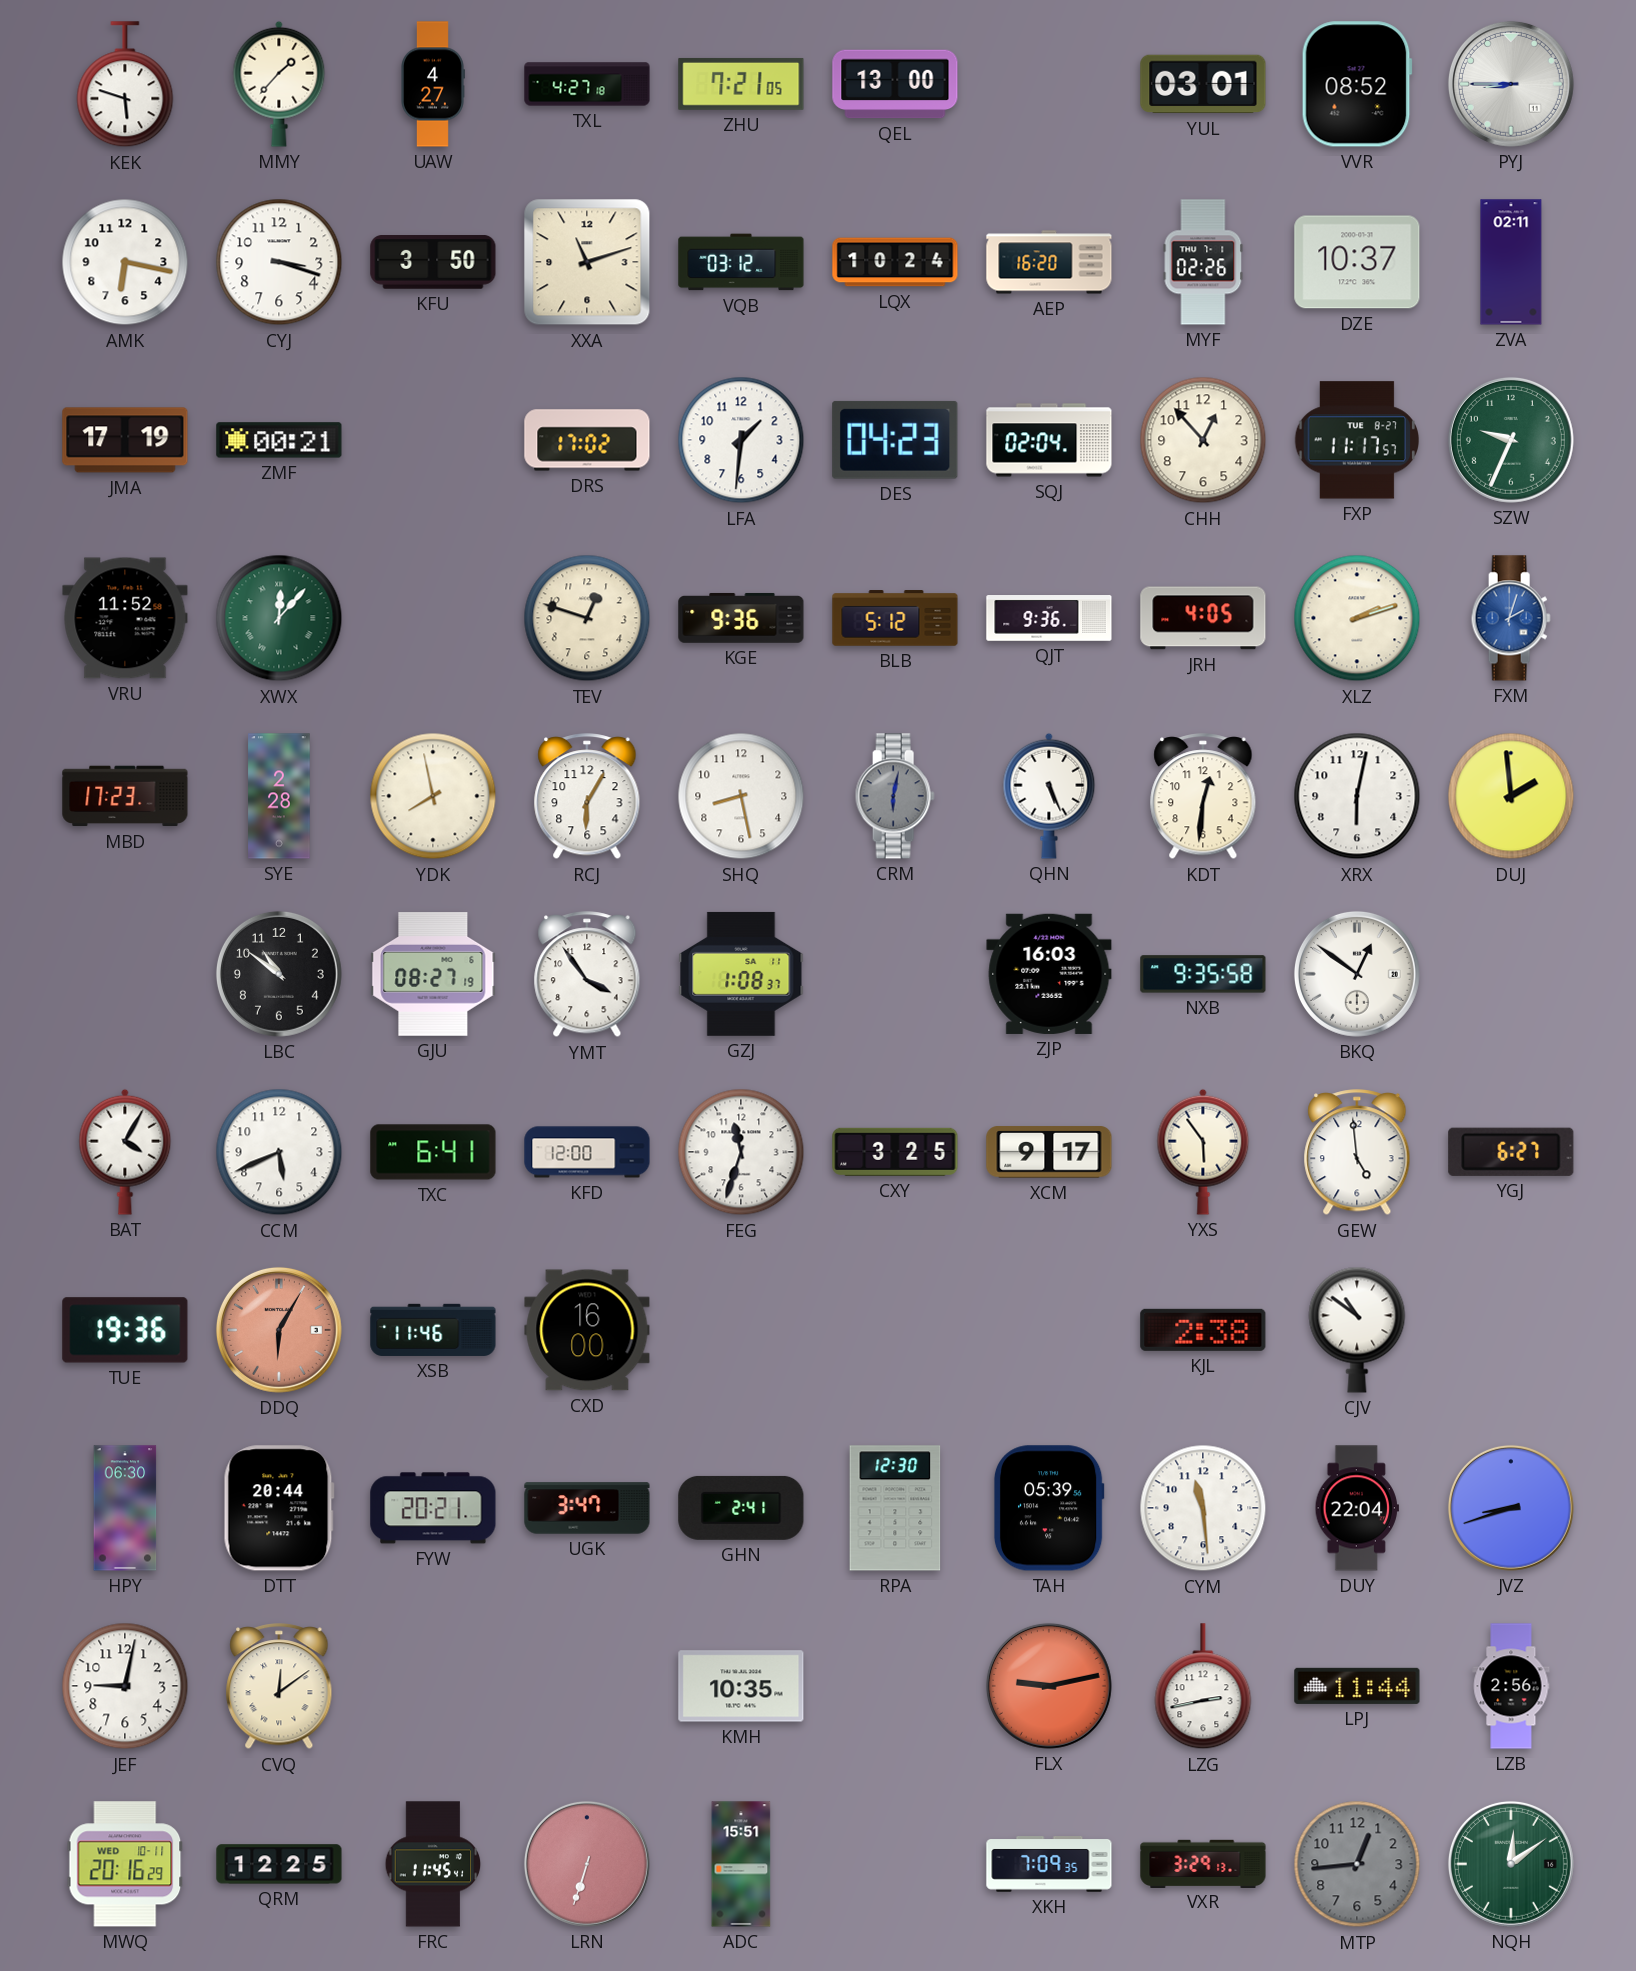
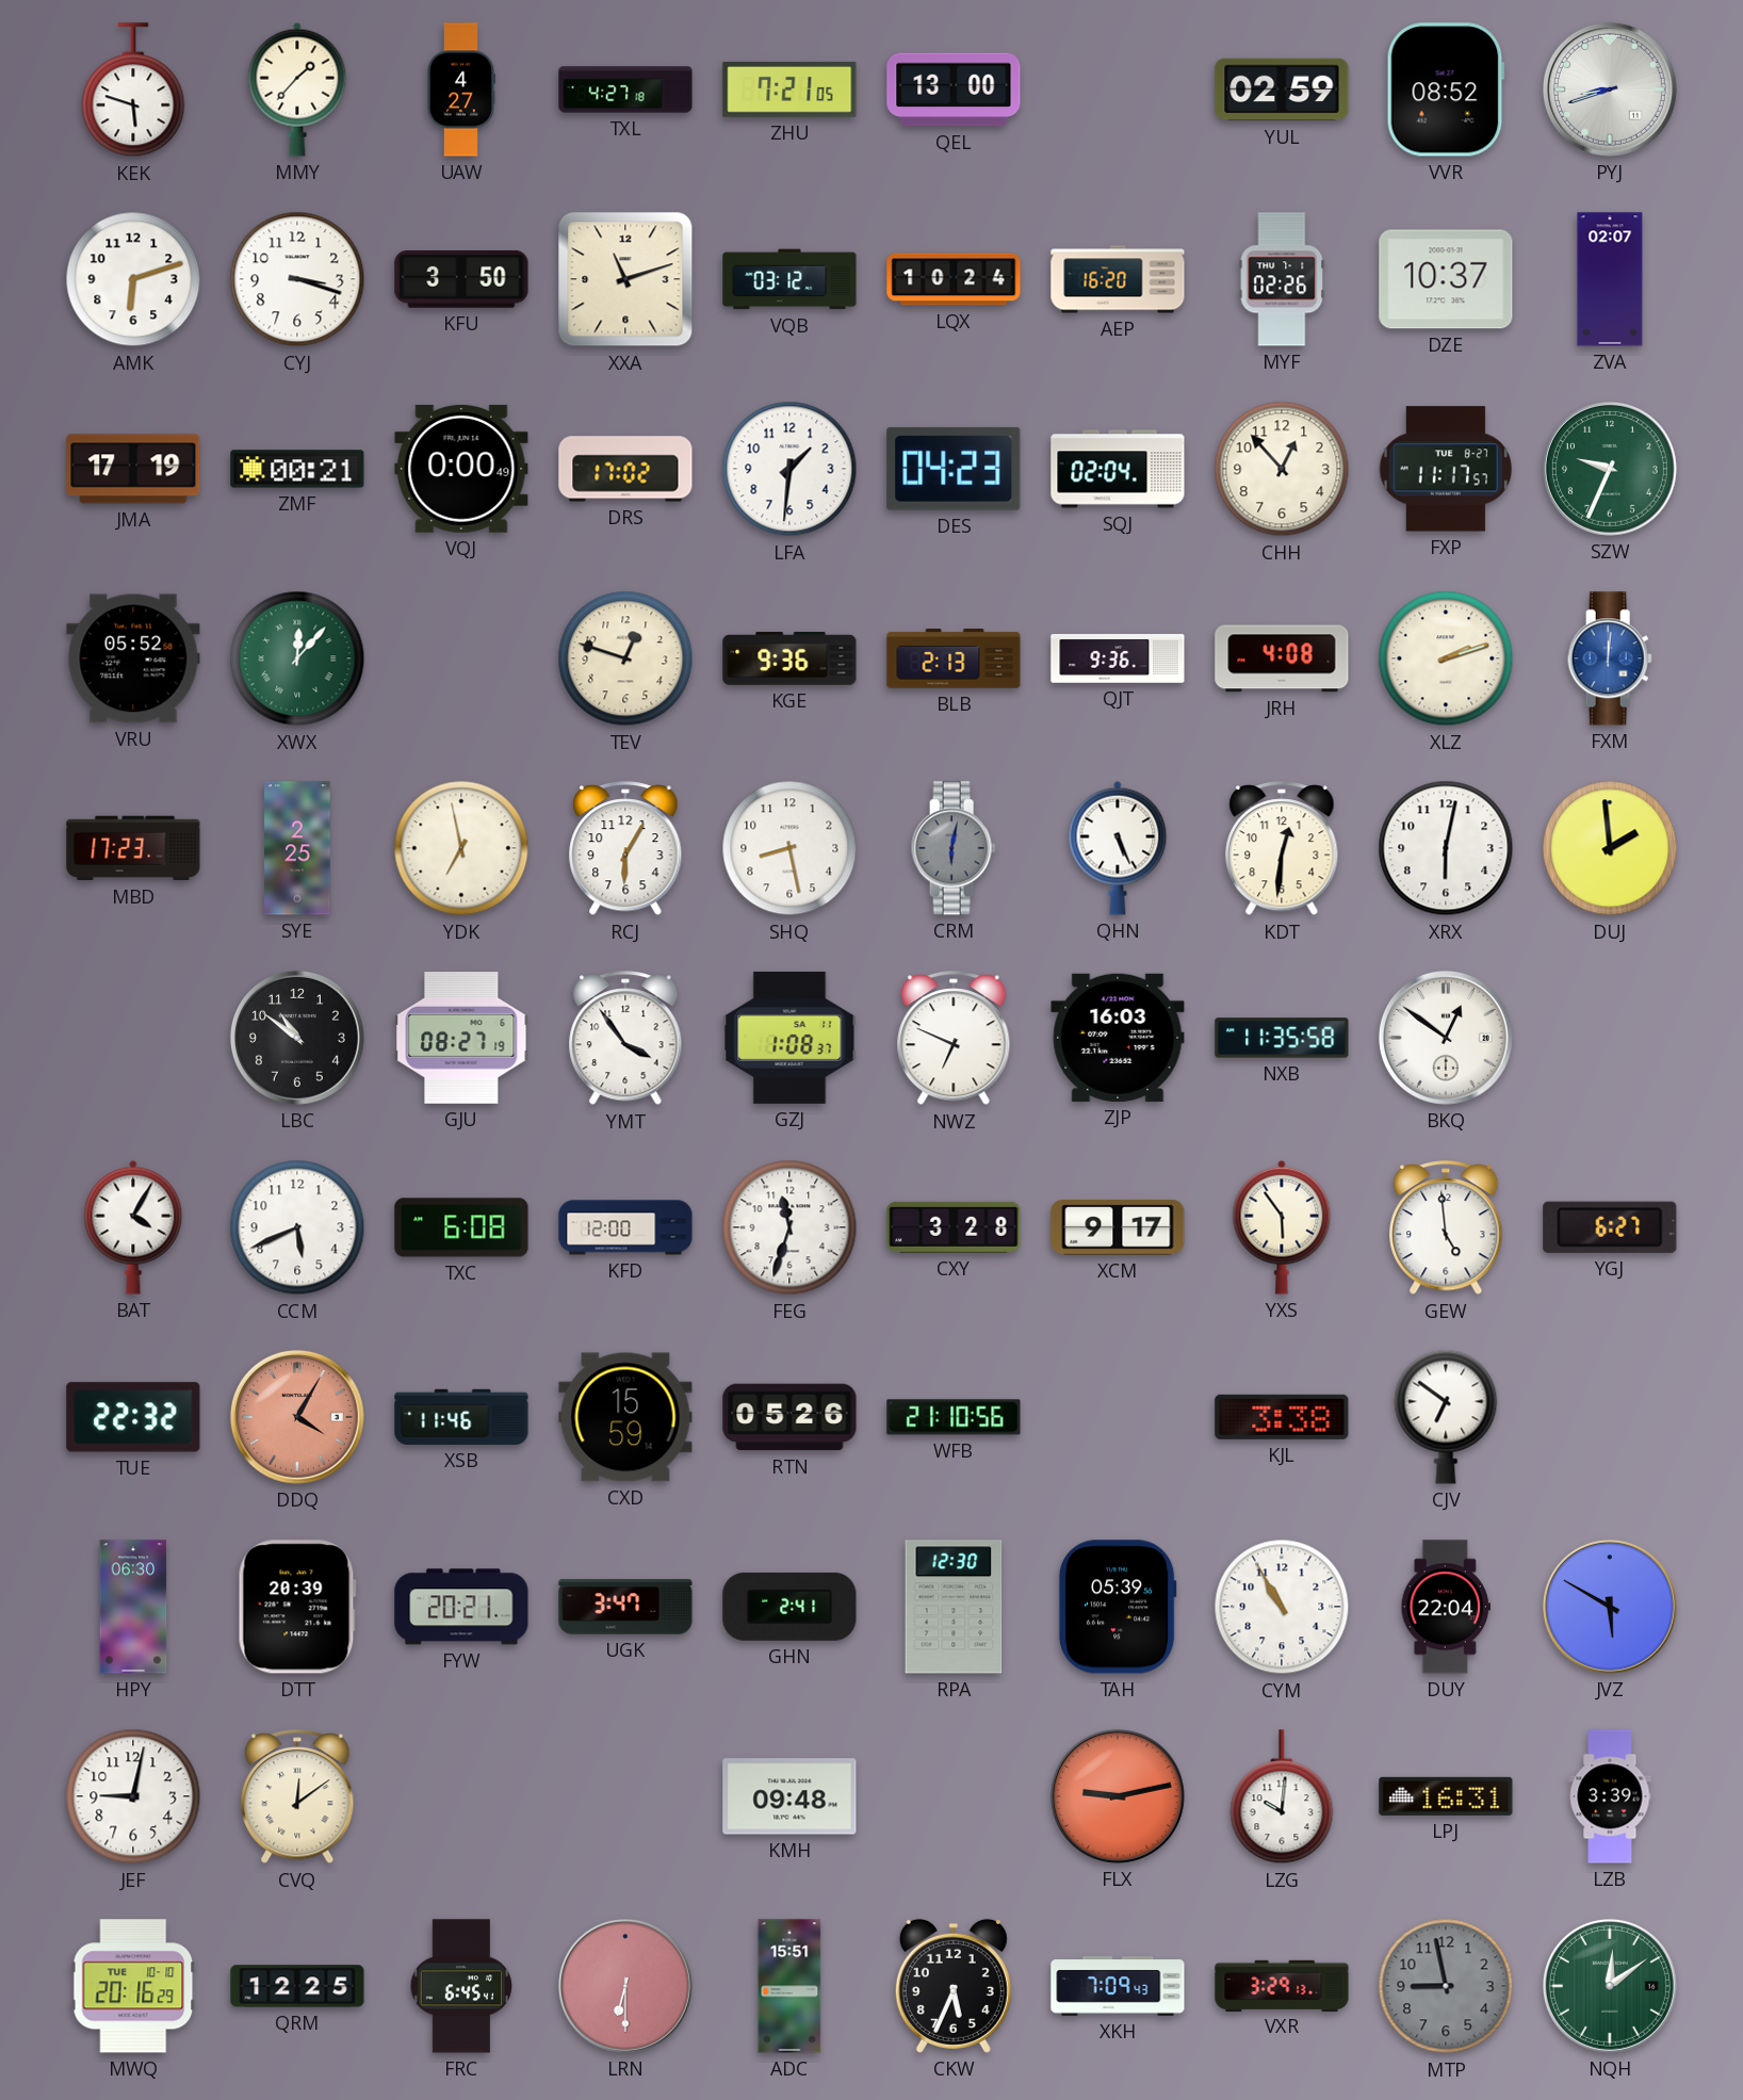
YUL: 03:01 -> 02:59 (1282, 89)
PYJ: 8:45 -> 8:42 (1610, 89)
AMK: 6:17 -> 6:12 (133, 279)
ZVA: 02:11 -> 02:07 (1610, 279)
VQJ: none -> 0:00 (461, 469)
VRU: 11:52 -> 05:52 (133, 658)
BLB: 5:12 -> 2:13 (954, 658)
JRH: 4:05 -> 4:08 (1282, 658)
FXM: 2:03 -> 12:01 (1610, 658)
SYE: 2:28 -> 2:25 (297, 848)
YDK: 7:58 -> 6:58 (461, 848)
NWZ: none -> 6:49 (954, 1039)
NXB: 9:35 -> 11:35 (1282, 1038)
TXC: 6:41 -> 6:08 (461, 1227)
CXY: 3:25 -> 3:28 (954, 1227)
TUE: 19:36 -> 22:32 (133, 1417)
DDQ: 6:05 -> 4:05 (297, 1417)
CXD: 16:00 -> 15:59 (625, 1417)
RTN: none -> 05:26 (789, 1417)
WFB: none -> 21:10 (954, 1417)
KJL: 2:38 -> 3:38 (1282, 1417)
CJV: 10:51 -> 6:51 (1446, 1417)
DTT: 20:44 -> 20:39 (297, 1607)
CYM: 11:29 -> 10:55 (1282, 1607)
JVZ: 8:42 -> 5:50 (1610, 1607)
KMH: 10:35 -> 09:48 (789, 1796)
LZG: 2:43 -> 10:01 (1282, 1797)
LPJ: 11:44 -> 16:31 (1446, 1796)
LZB: 2:56 -> 3:39 (1610, 1796)
MWQ date: WED 10-11 -> TUE 10-10 (133, 1986)
FRC: 11:45 -> 6:45 (461, 1986)
LRN: 6:33 -> 6:30 (625, 1986)
CKW: none -> 5:34 (954, 1986)
XKH: 7:09:35 -> 7:09:43 (1118, 1987)
MTP: 12:44 -> 8:58 (1446, 1986)
